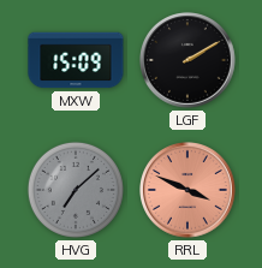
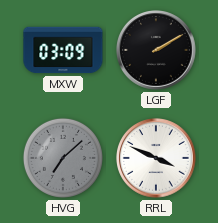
MXW: 15:09 -> 03:09 (63, 50)
RRL dial: salmon -> white (157, 159)
